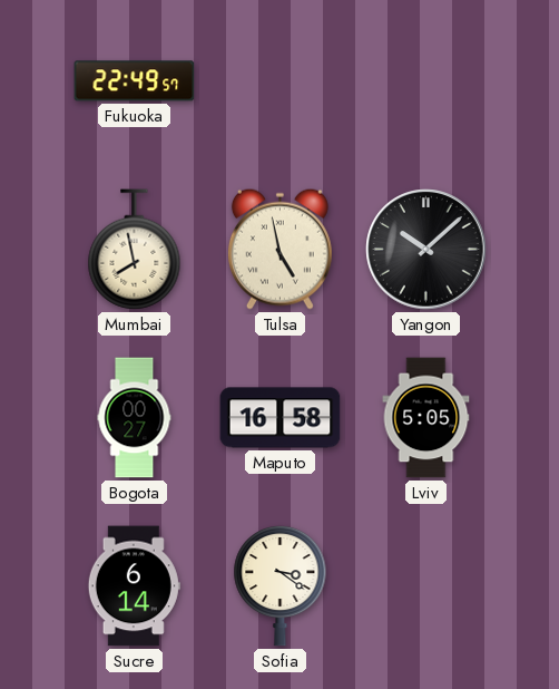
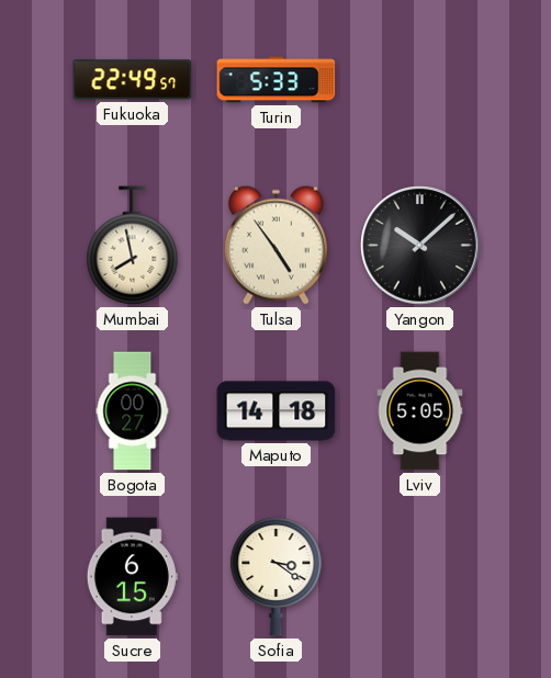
Turin: none -> 5:33 (277, 80)
Tulsa: 4:58 -> 4:54 (275, 245)
Maputo: 16:58 -> 14:18 (277, 411)
Sucre: 6:14 -> 6:15 (132, 577)
